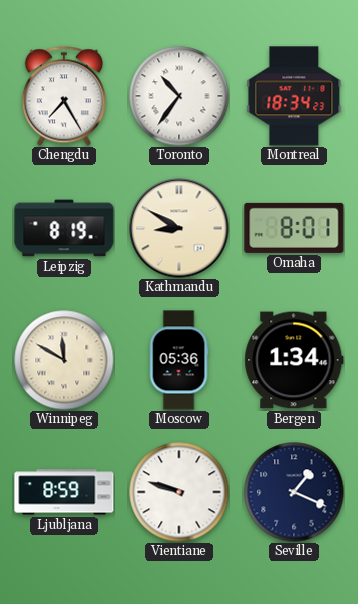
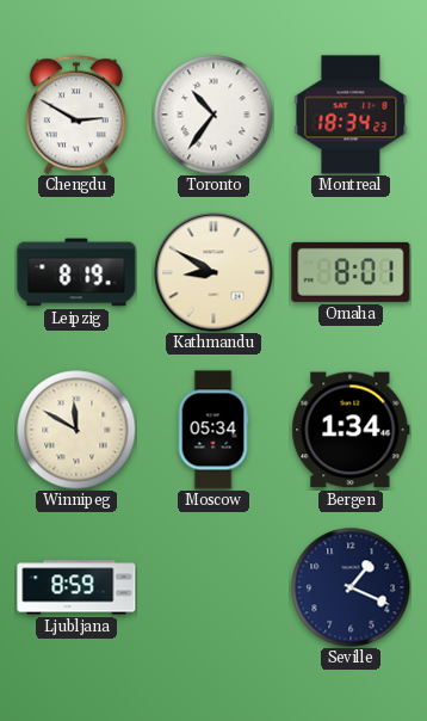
Chengdu: 7:25 -> 2:50 (76, 115)
Moscow: 05:36 -> 05:34 (213, 430)
Vientiane: 9:48 -> none (179, 492)
